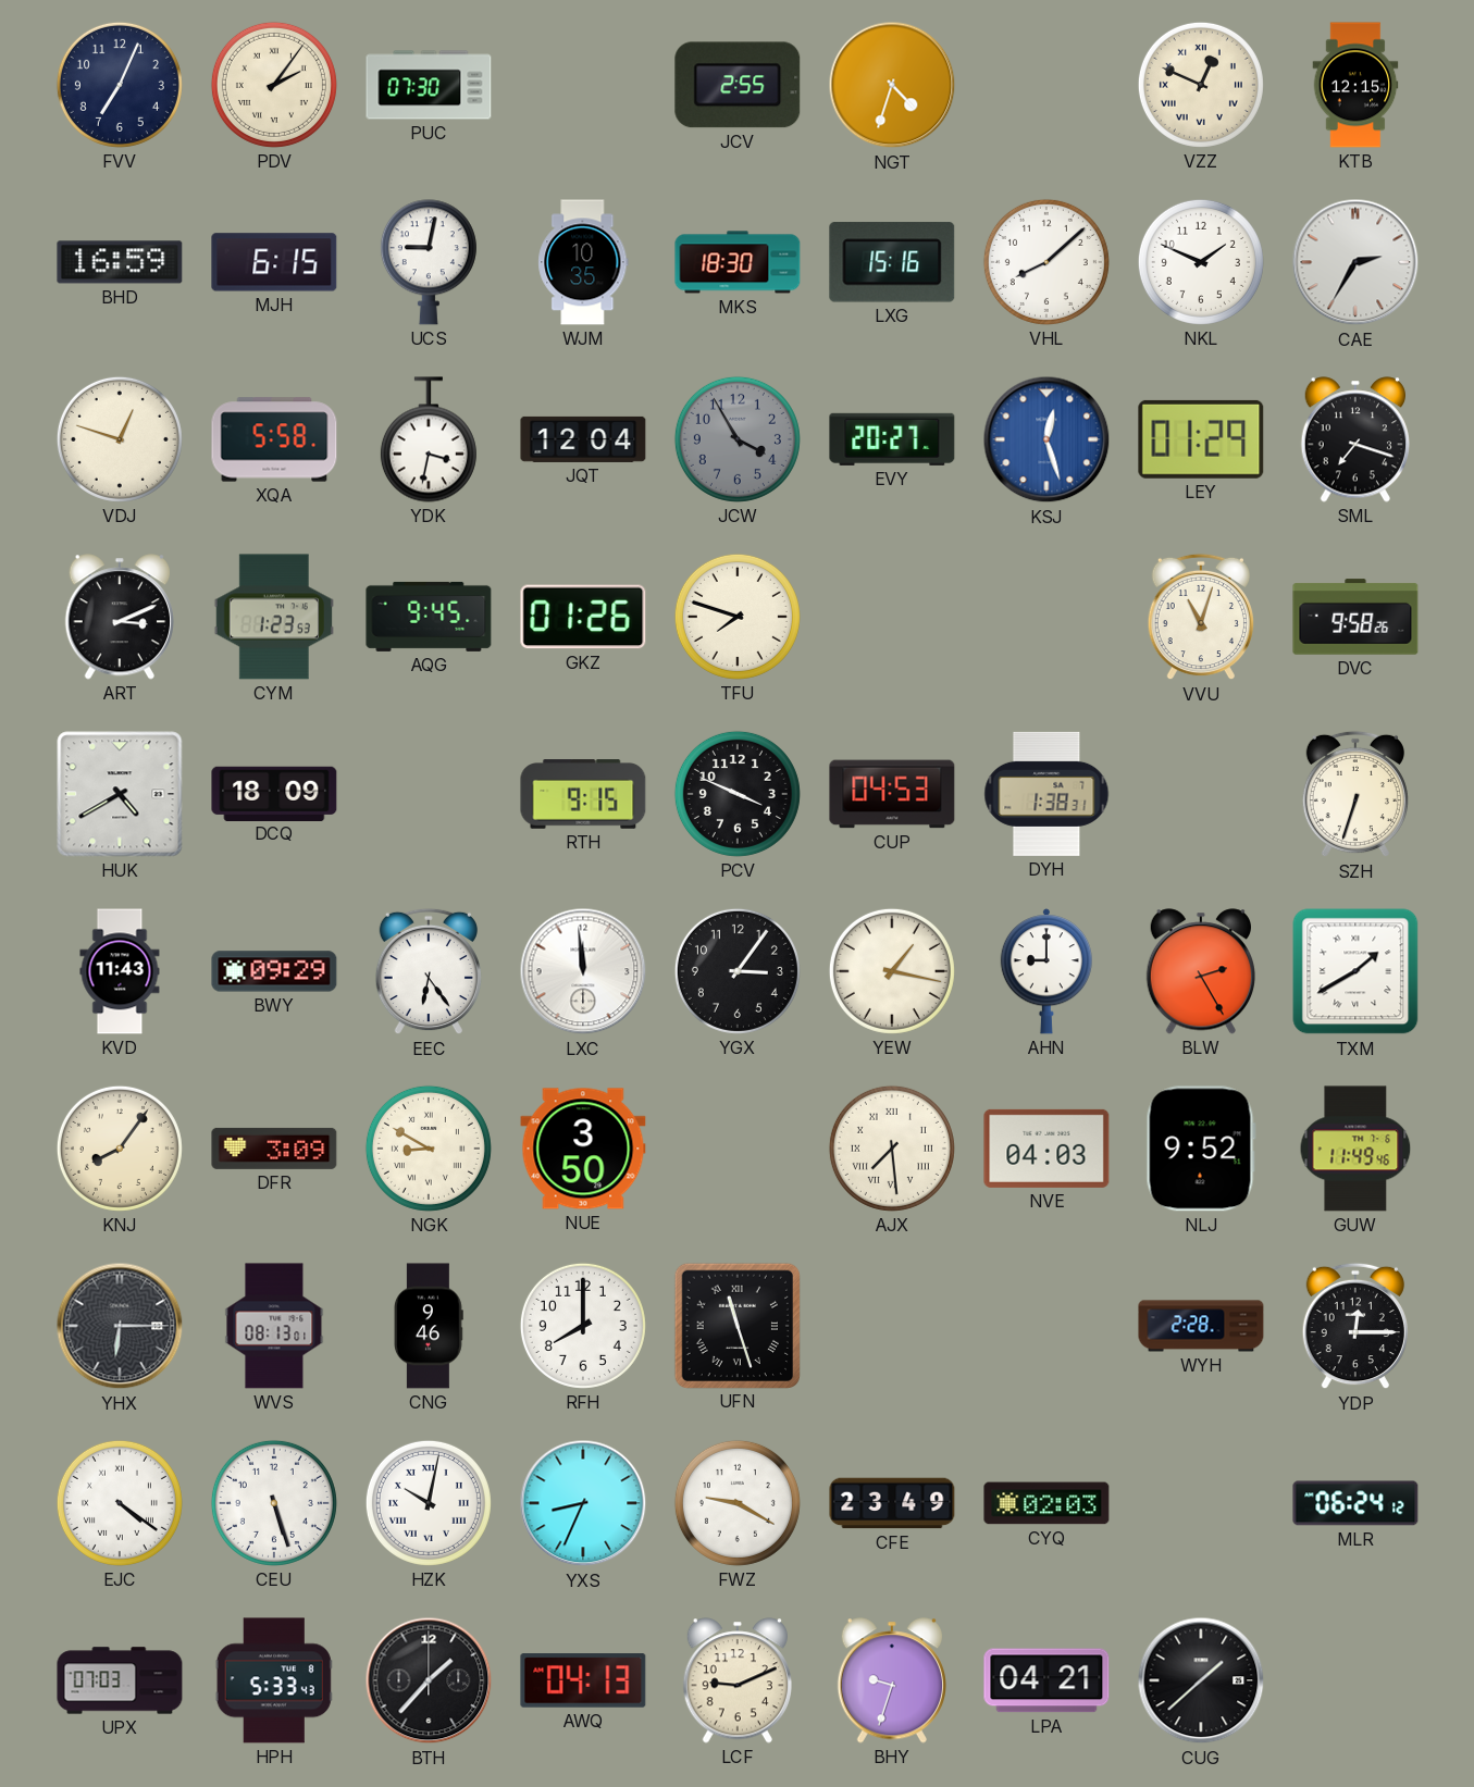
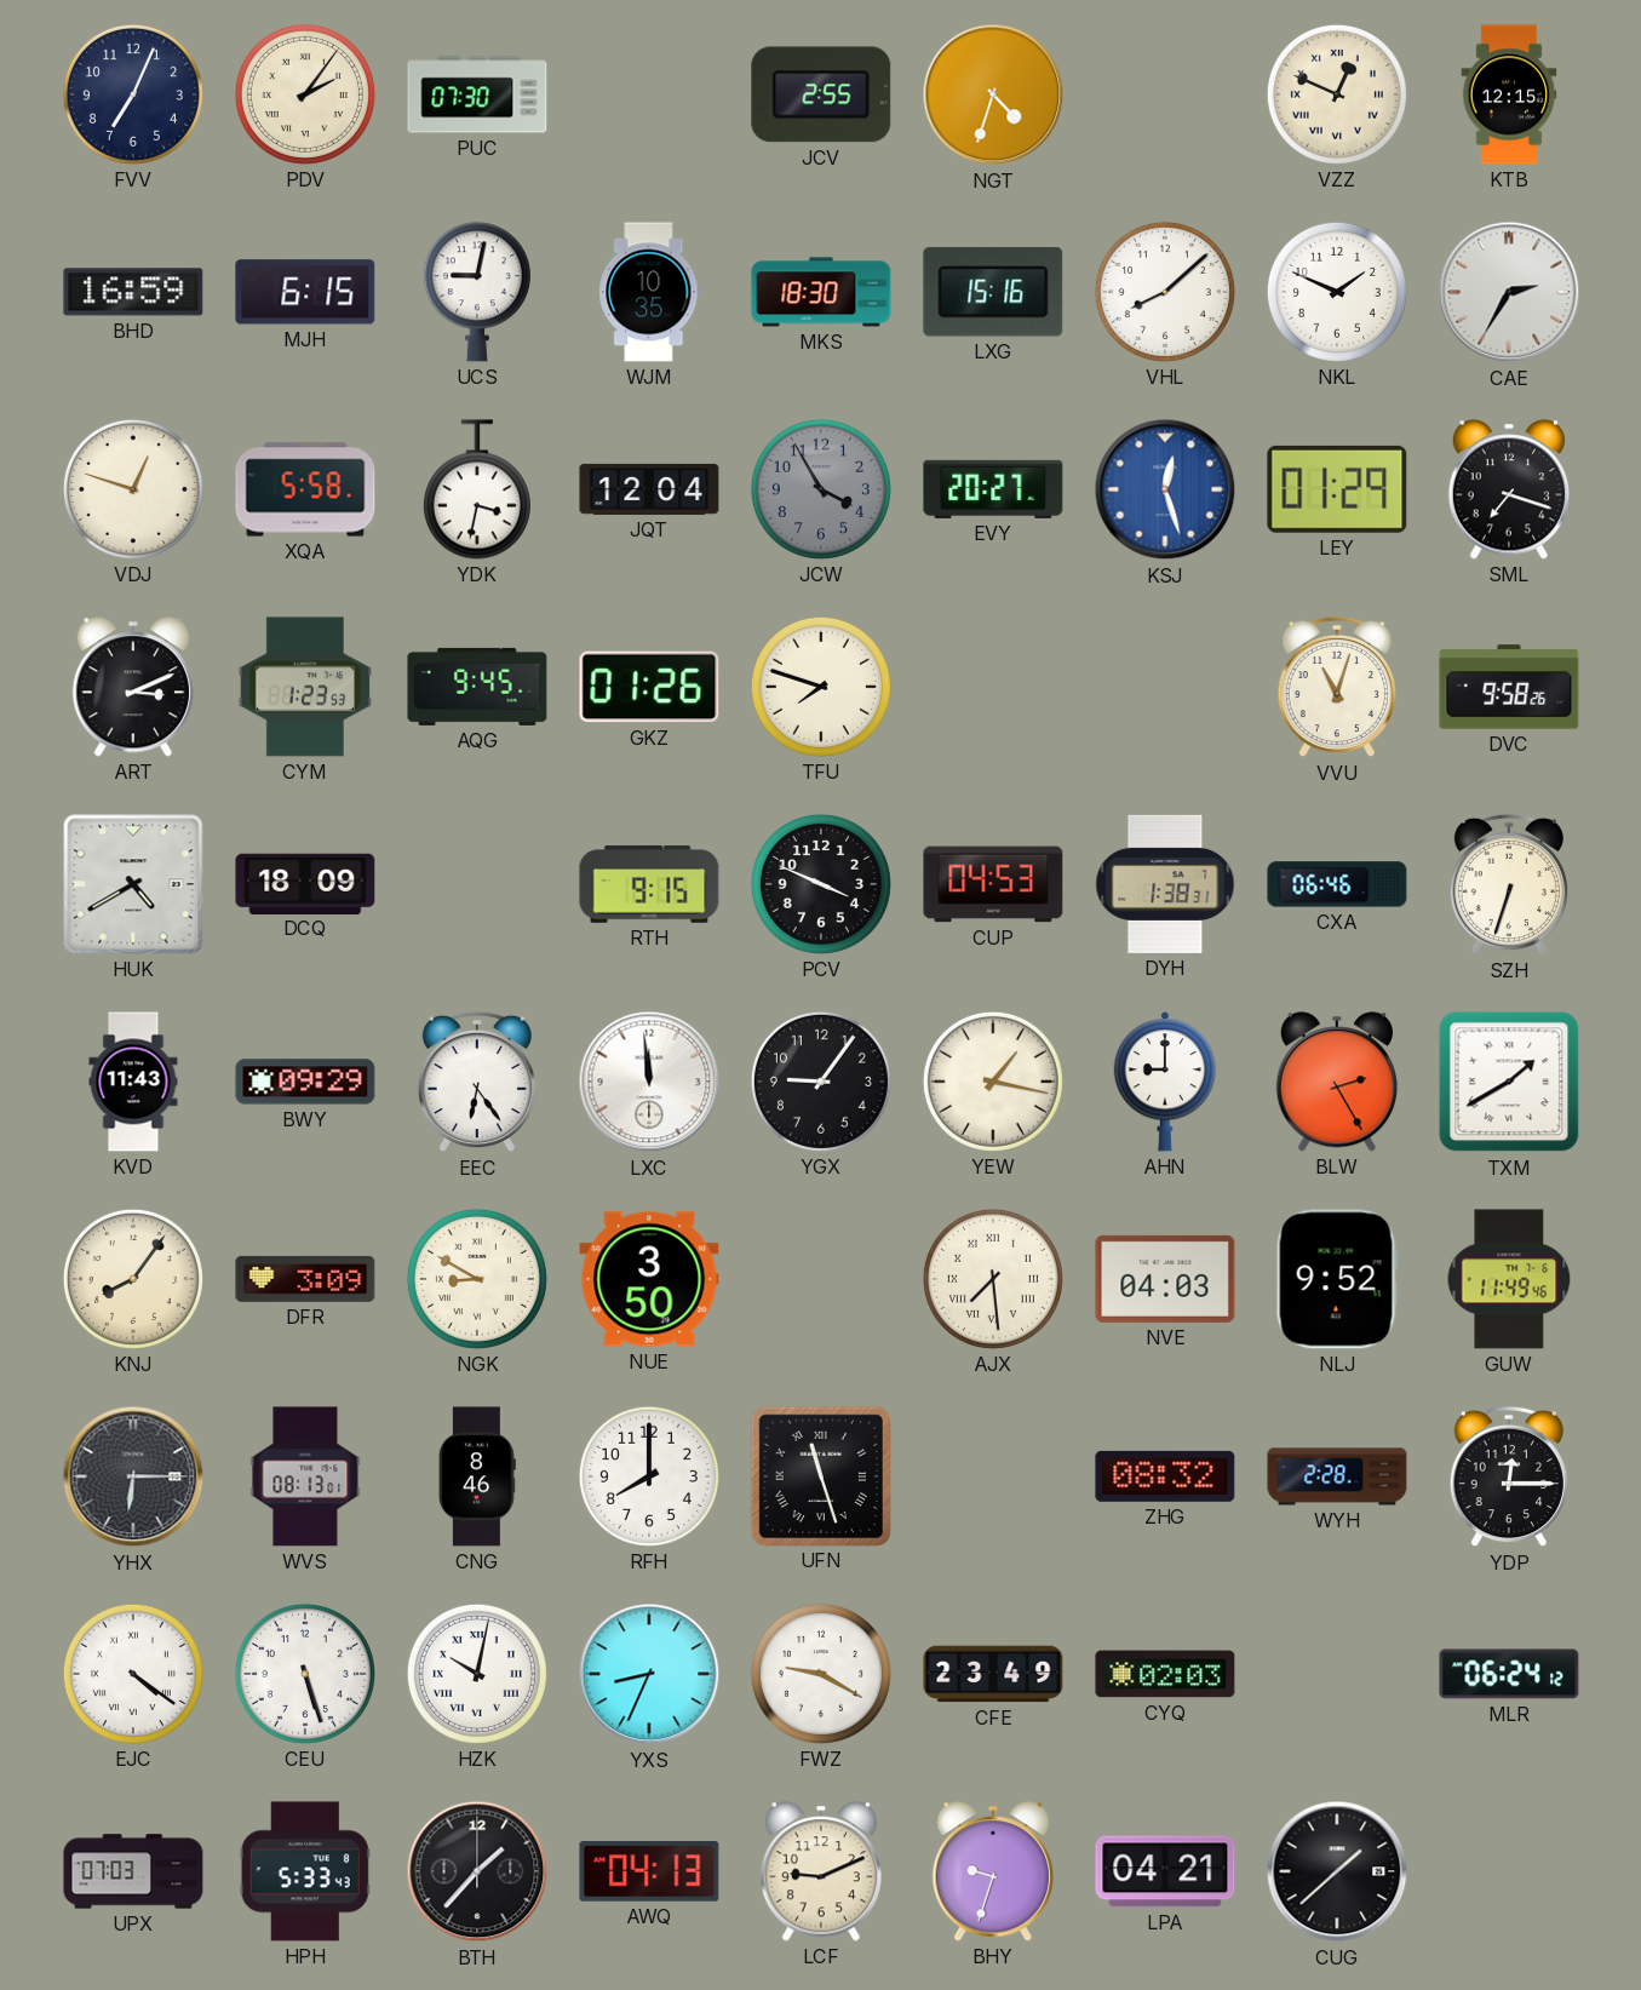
CXA: none -> 06:46 (1337, 884)
YGX: 3:06 -> 9:06 (821, 1082)
CNG: 9:46 -> 8:46 (478, 1476)
ZHG: none -> 08:32 (1165, 1476)
